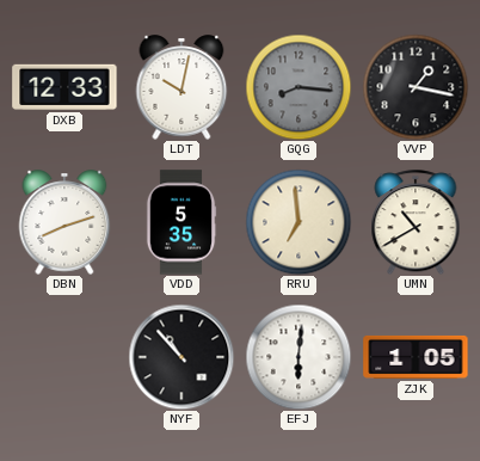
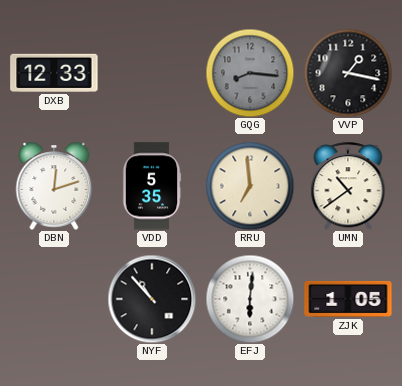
LDT: 10:02 -> none (181, 87)
DBN: 8:12 -> 12:12 (54, 186)
UMN: 10:40 -> 10:39 (348, 186)
